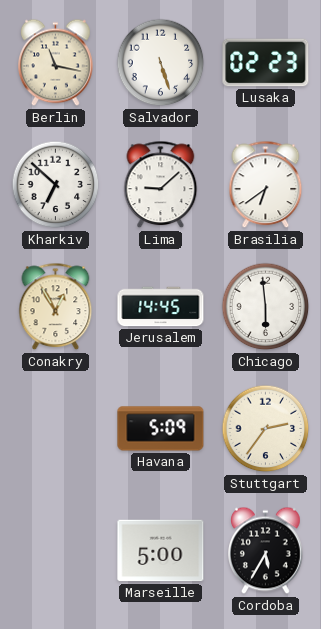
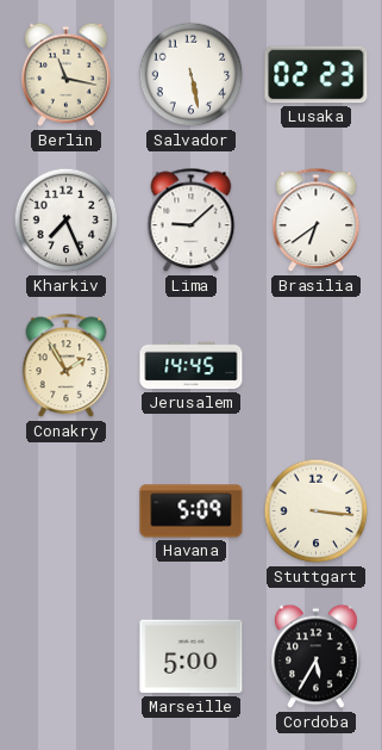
Salvador: 5:27 -> 5:28 (192, 75)
Kharkiv: 6:52 -> 7:26 (67, 221)
Conakry: 12:55 -> 1:55 (67, 366)
Chicago: 5:59 -> none (266, 307)
Stuttgart: 2:36 -> 3:16 (317, 512)
